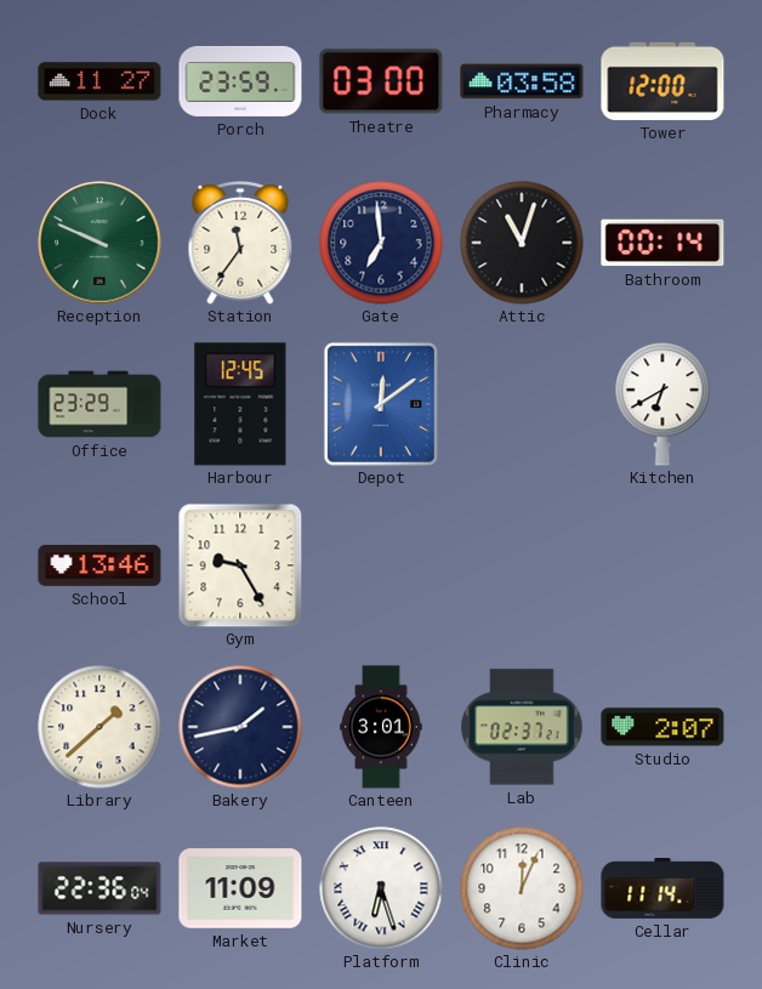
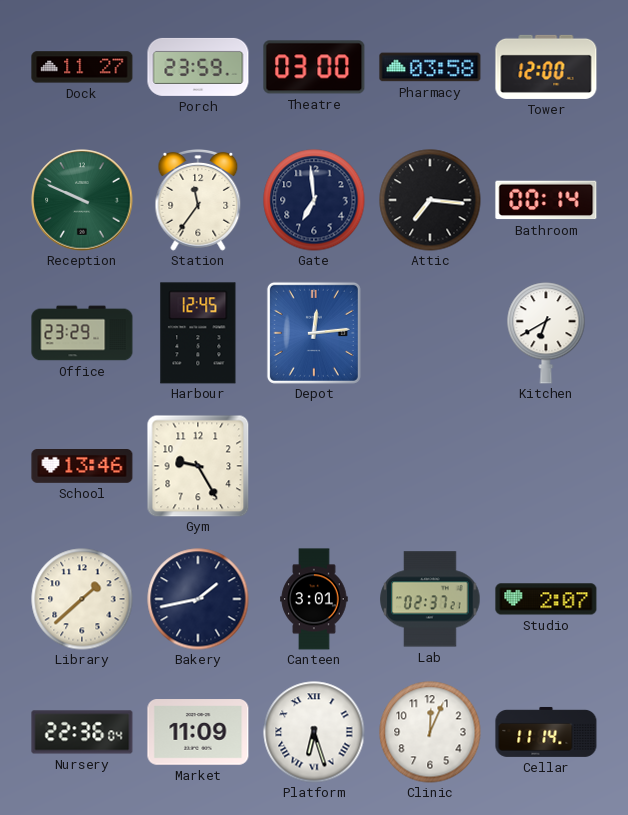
Attic: 11:03 -> 7:16 (430, 200)
Depot: 12:09 -> 12:14 (314, 333)
